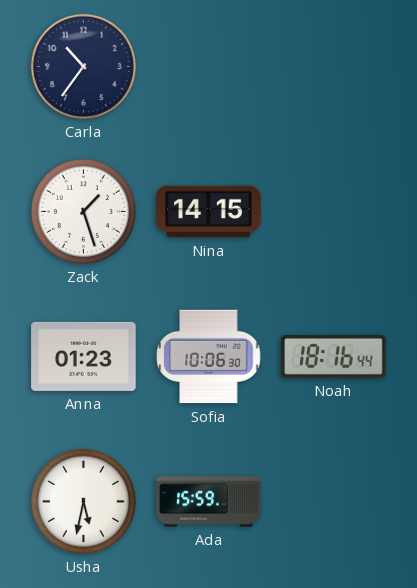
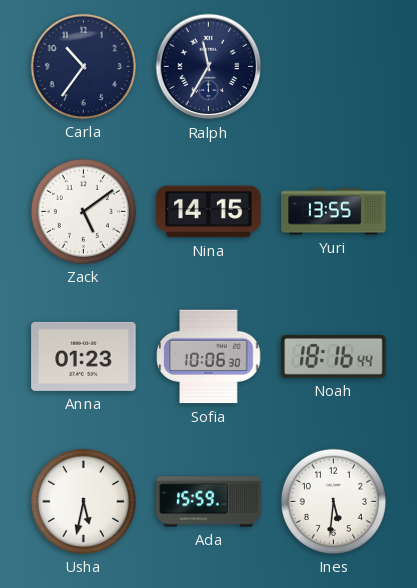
Ralph: none -> 11:35 (209, 67)
Zack: 1:27 -> 5:09 (83, 211)
Yuri: none -> 13:55 (334, 212)
Ines: none -> 5:31 (333, 501)
